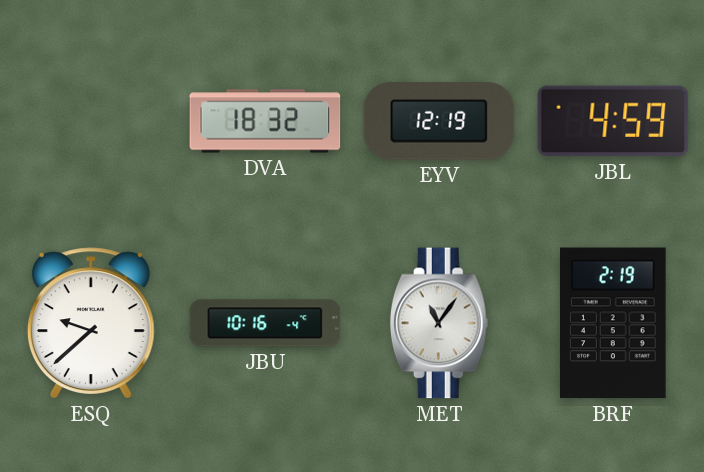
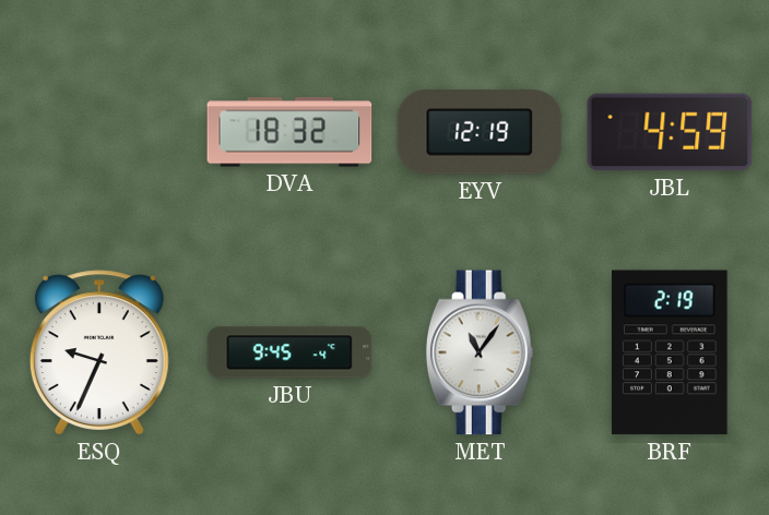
ESQ: 9:38 -> 9:34 (99, 352)
JBU: 10:16 -> 9:45 (289, 352)
